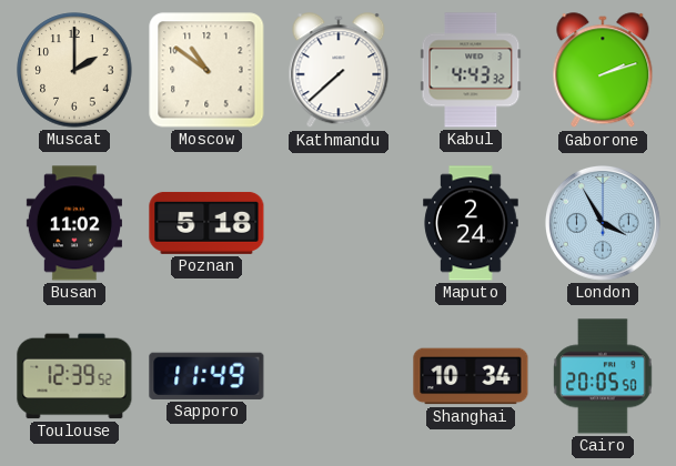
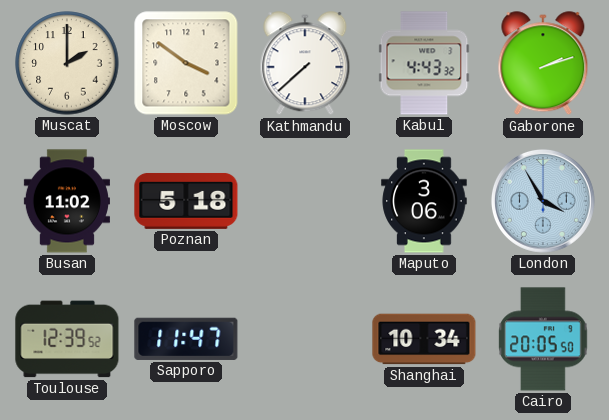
Moscow: 10:51 -> 3:51 (186, 63)
Maputo: 2:24 -> 3:06 (424, 201)
Sapporo: 11:49 -> 11:47 (186, 339)
